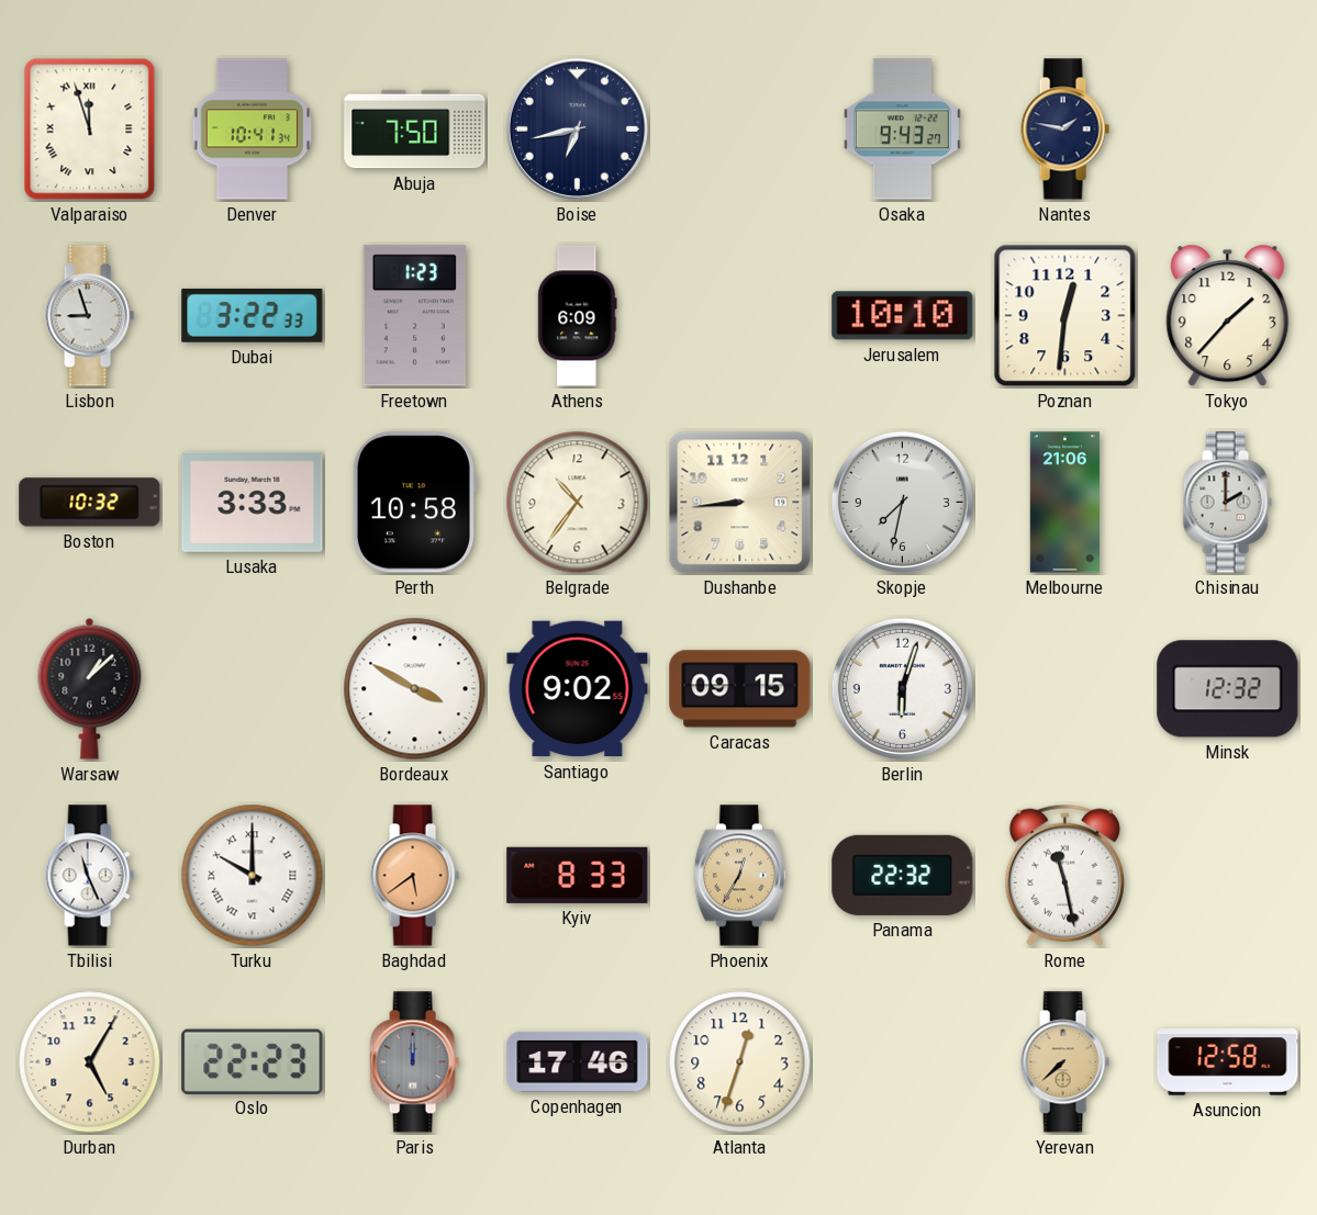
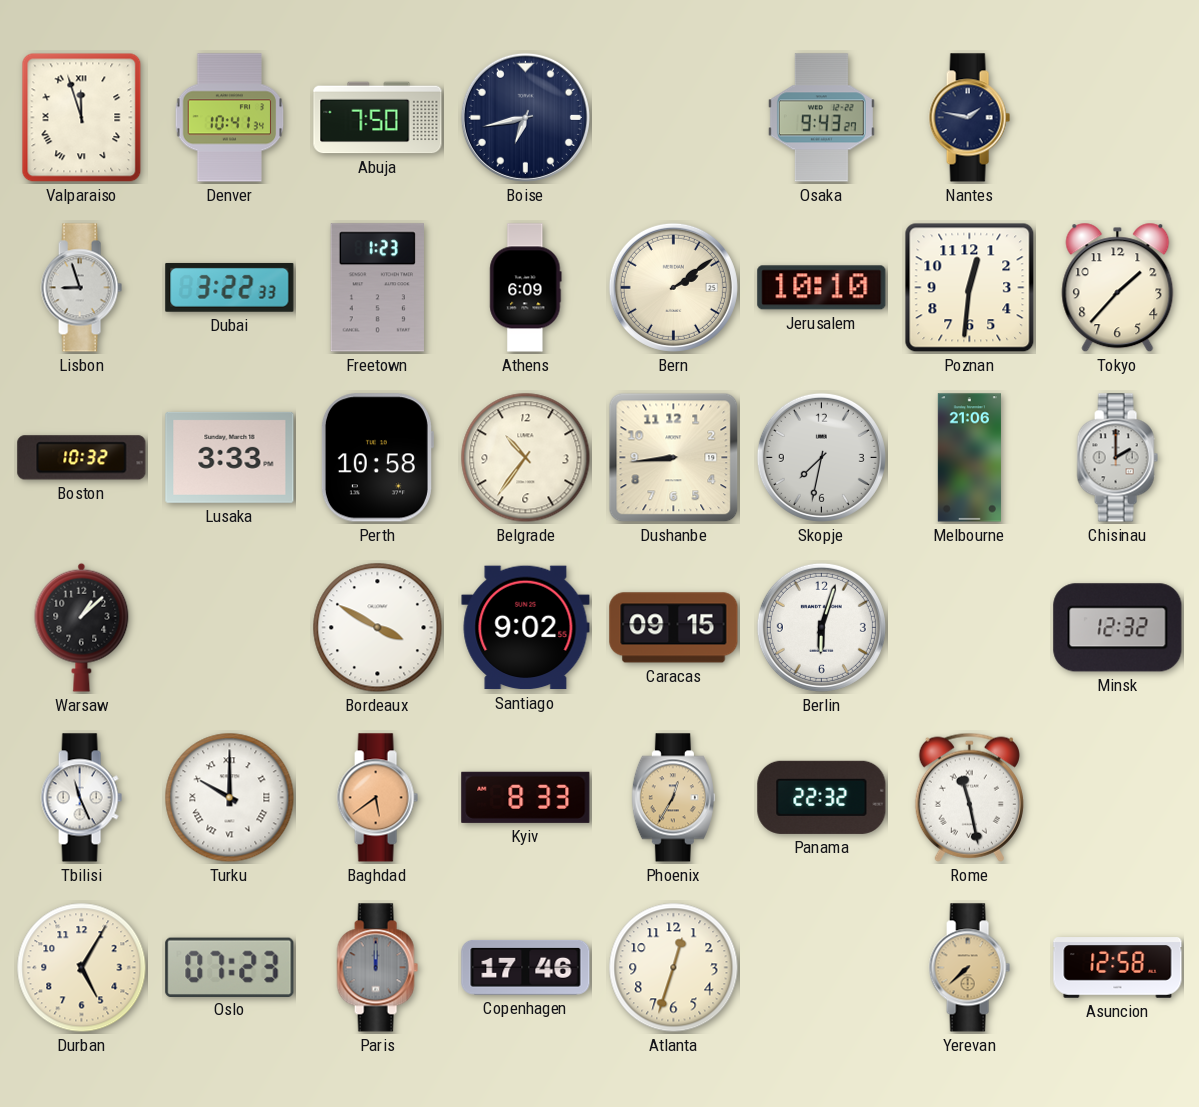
Bern: none -> 2:09 (673, 287)
Oslo: 22:23 -> 07:23 (230, 967)
